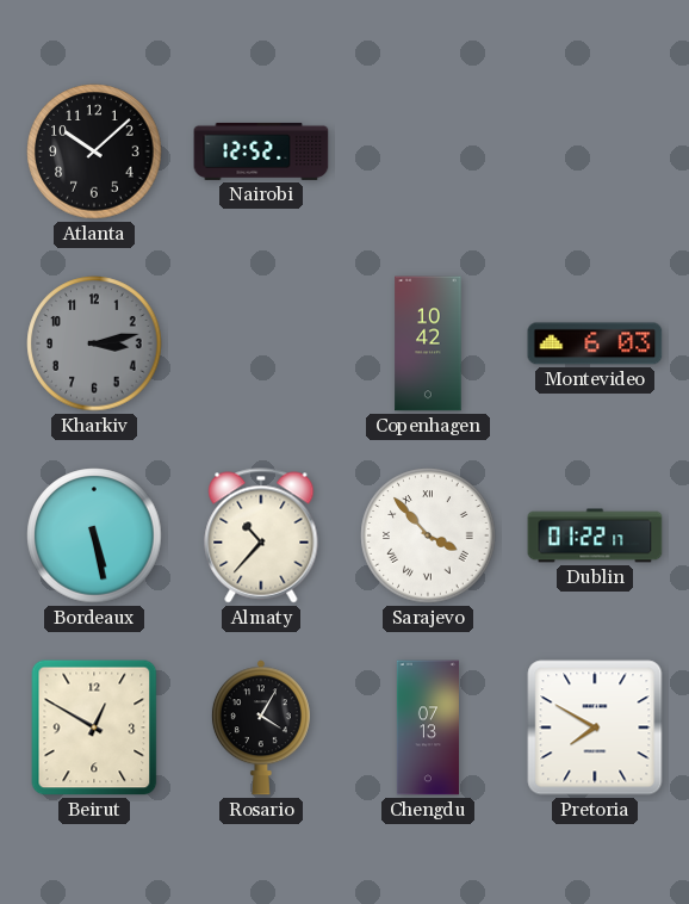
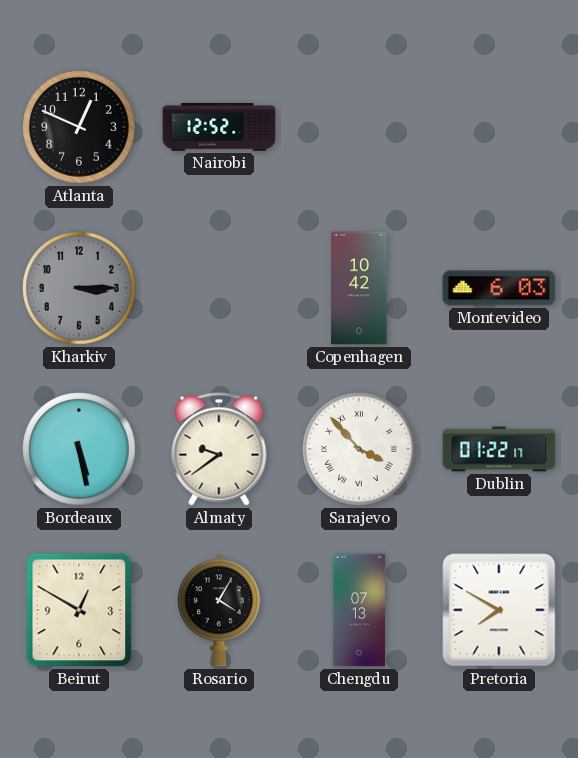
Atlanta: 10:08 -> 12:49 (79, 127)
Kharkiv: 3:13 -> 3:15 (79, 288)
Almaty: 10:37 -> 9:39 (219, 449)
